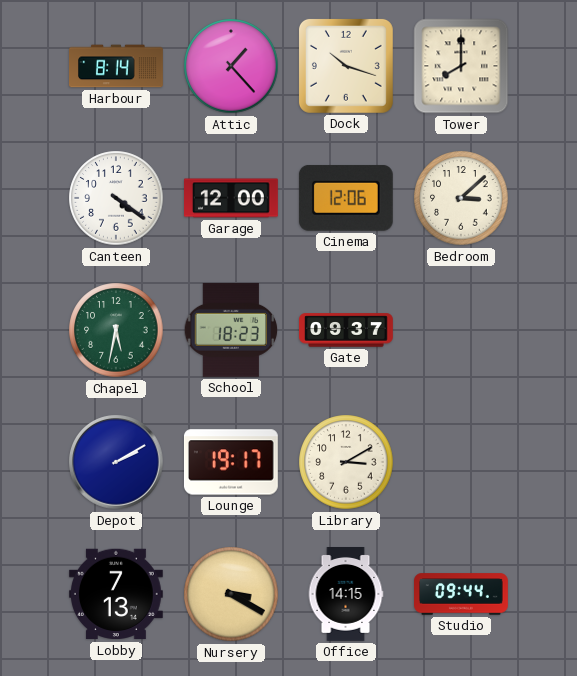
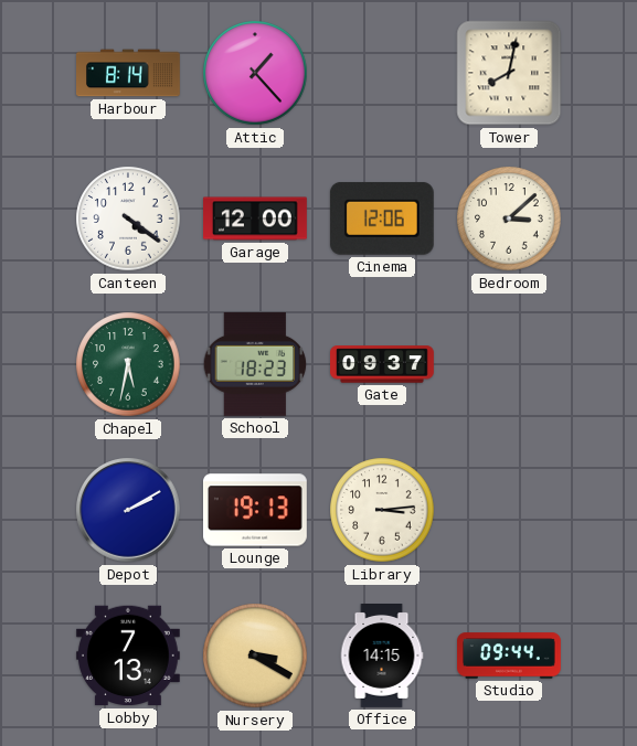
Dock: 10:18 -> none (346, 66)
Tower: 8:00 -> 8:02 (509, 73)
Lounge: 19:17 -> 19:13 (255, 510)
Library: 3:10 -> 3:14 (382, 510)
